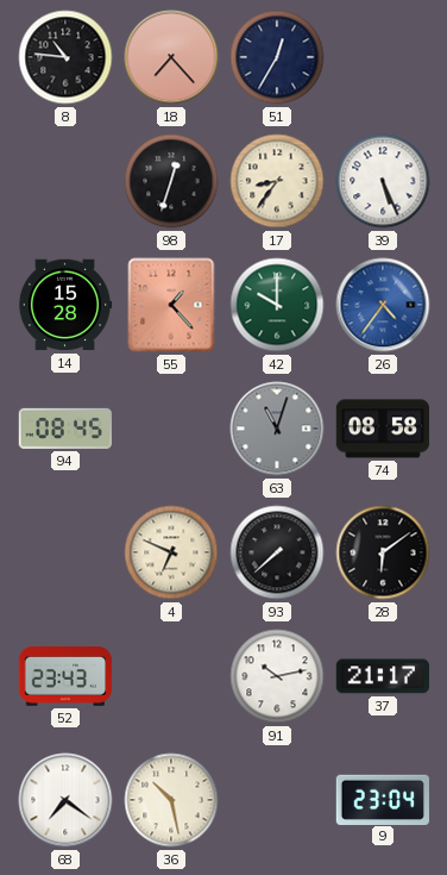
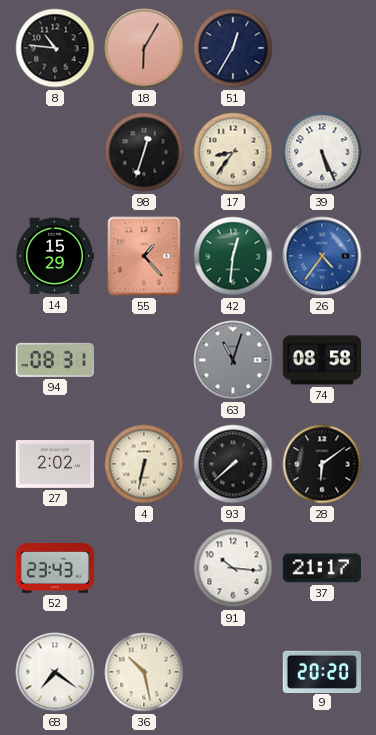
18: 7:23 -> 6:05 (144, 48)
14: 15:28 -> 15:29 (55, 256)
42: 10:00 -> 12:31 (233, 256)
94: 08:45 -> 08:31 (54, 360)
27: none -> 2:02 (55, 465)
4: 6:49 -> 6:32 (144, 464)
91: 10:13 -> 10:16 (233, 568)
9: 23:04 -> 20:20 (321, 671)
